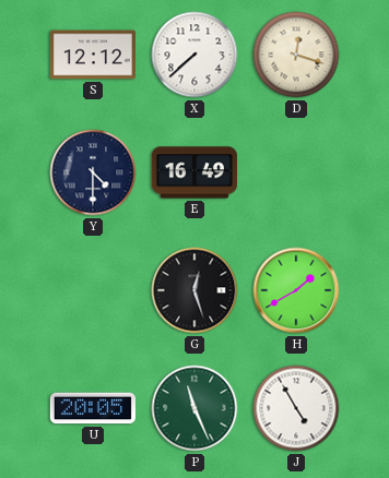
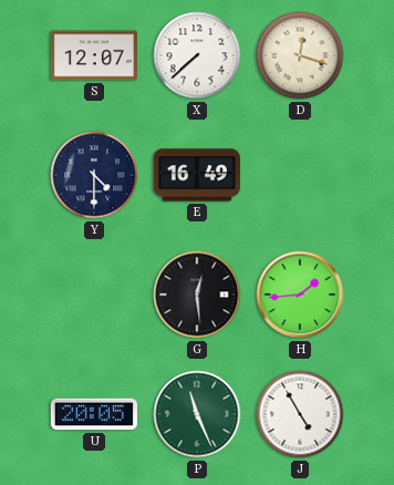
S: 12:12 -> 12:07 (94, 55)
G: 12:27 -> 12:29 (197, 295)
H: 1:40 -> 1:44 (300, 295)
